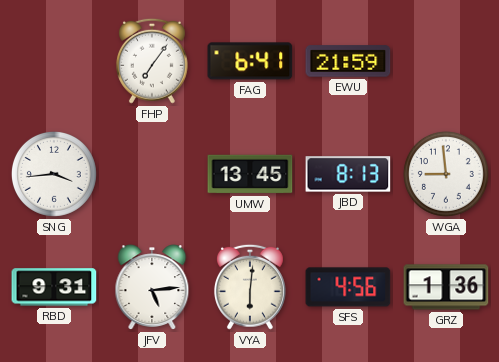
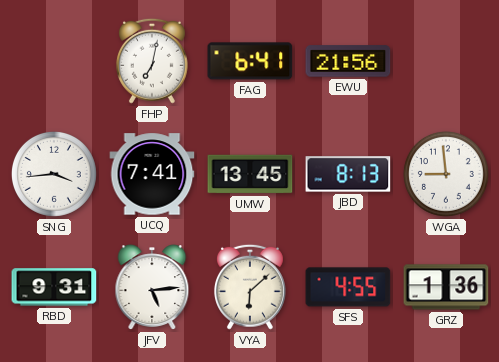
FHP: 7:06 -> 7:02 (152, 61)
EWU: 21:59 -> 21:56 (348, 61)
UCQ: none -> 7:41 (152, 174)
VYA: 6:01 -> 6:08 (250, 287)
SFS: 4:56 -> 4:55 (348, 287)
